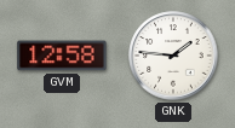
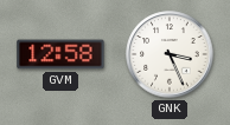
GNK: 1:46 -> 3:26 (170, 54)
